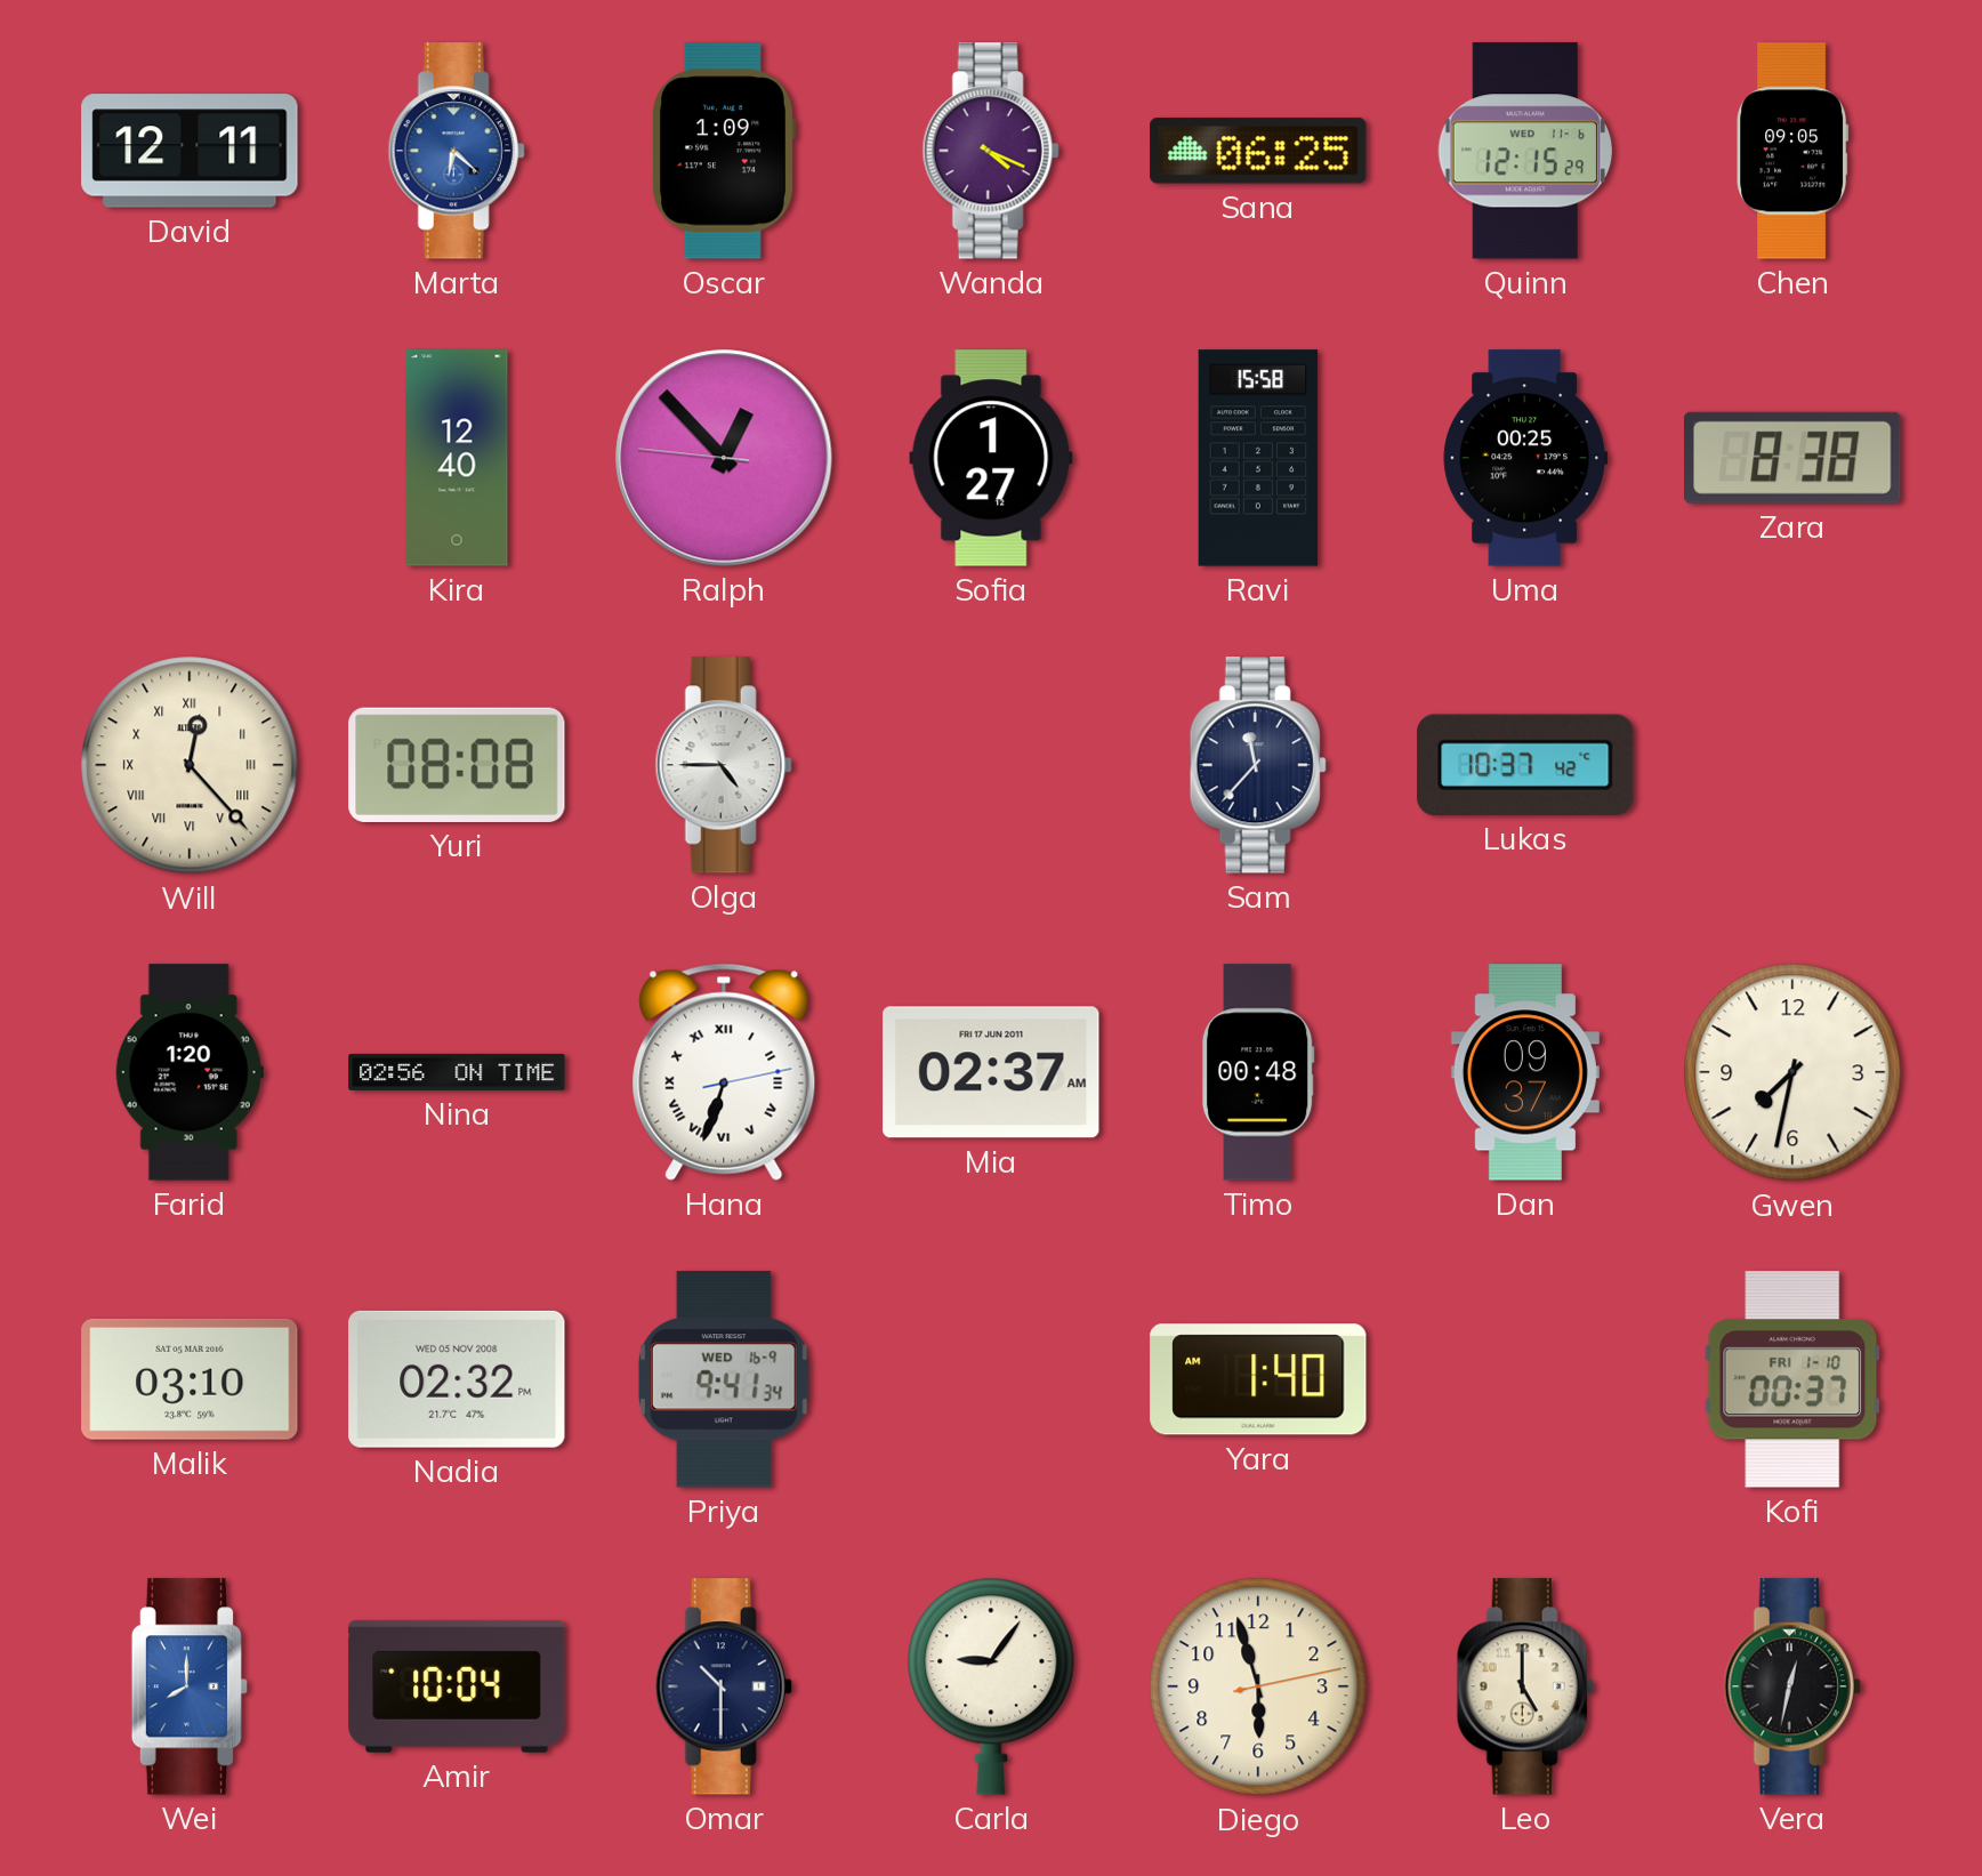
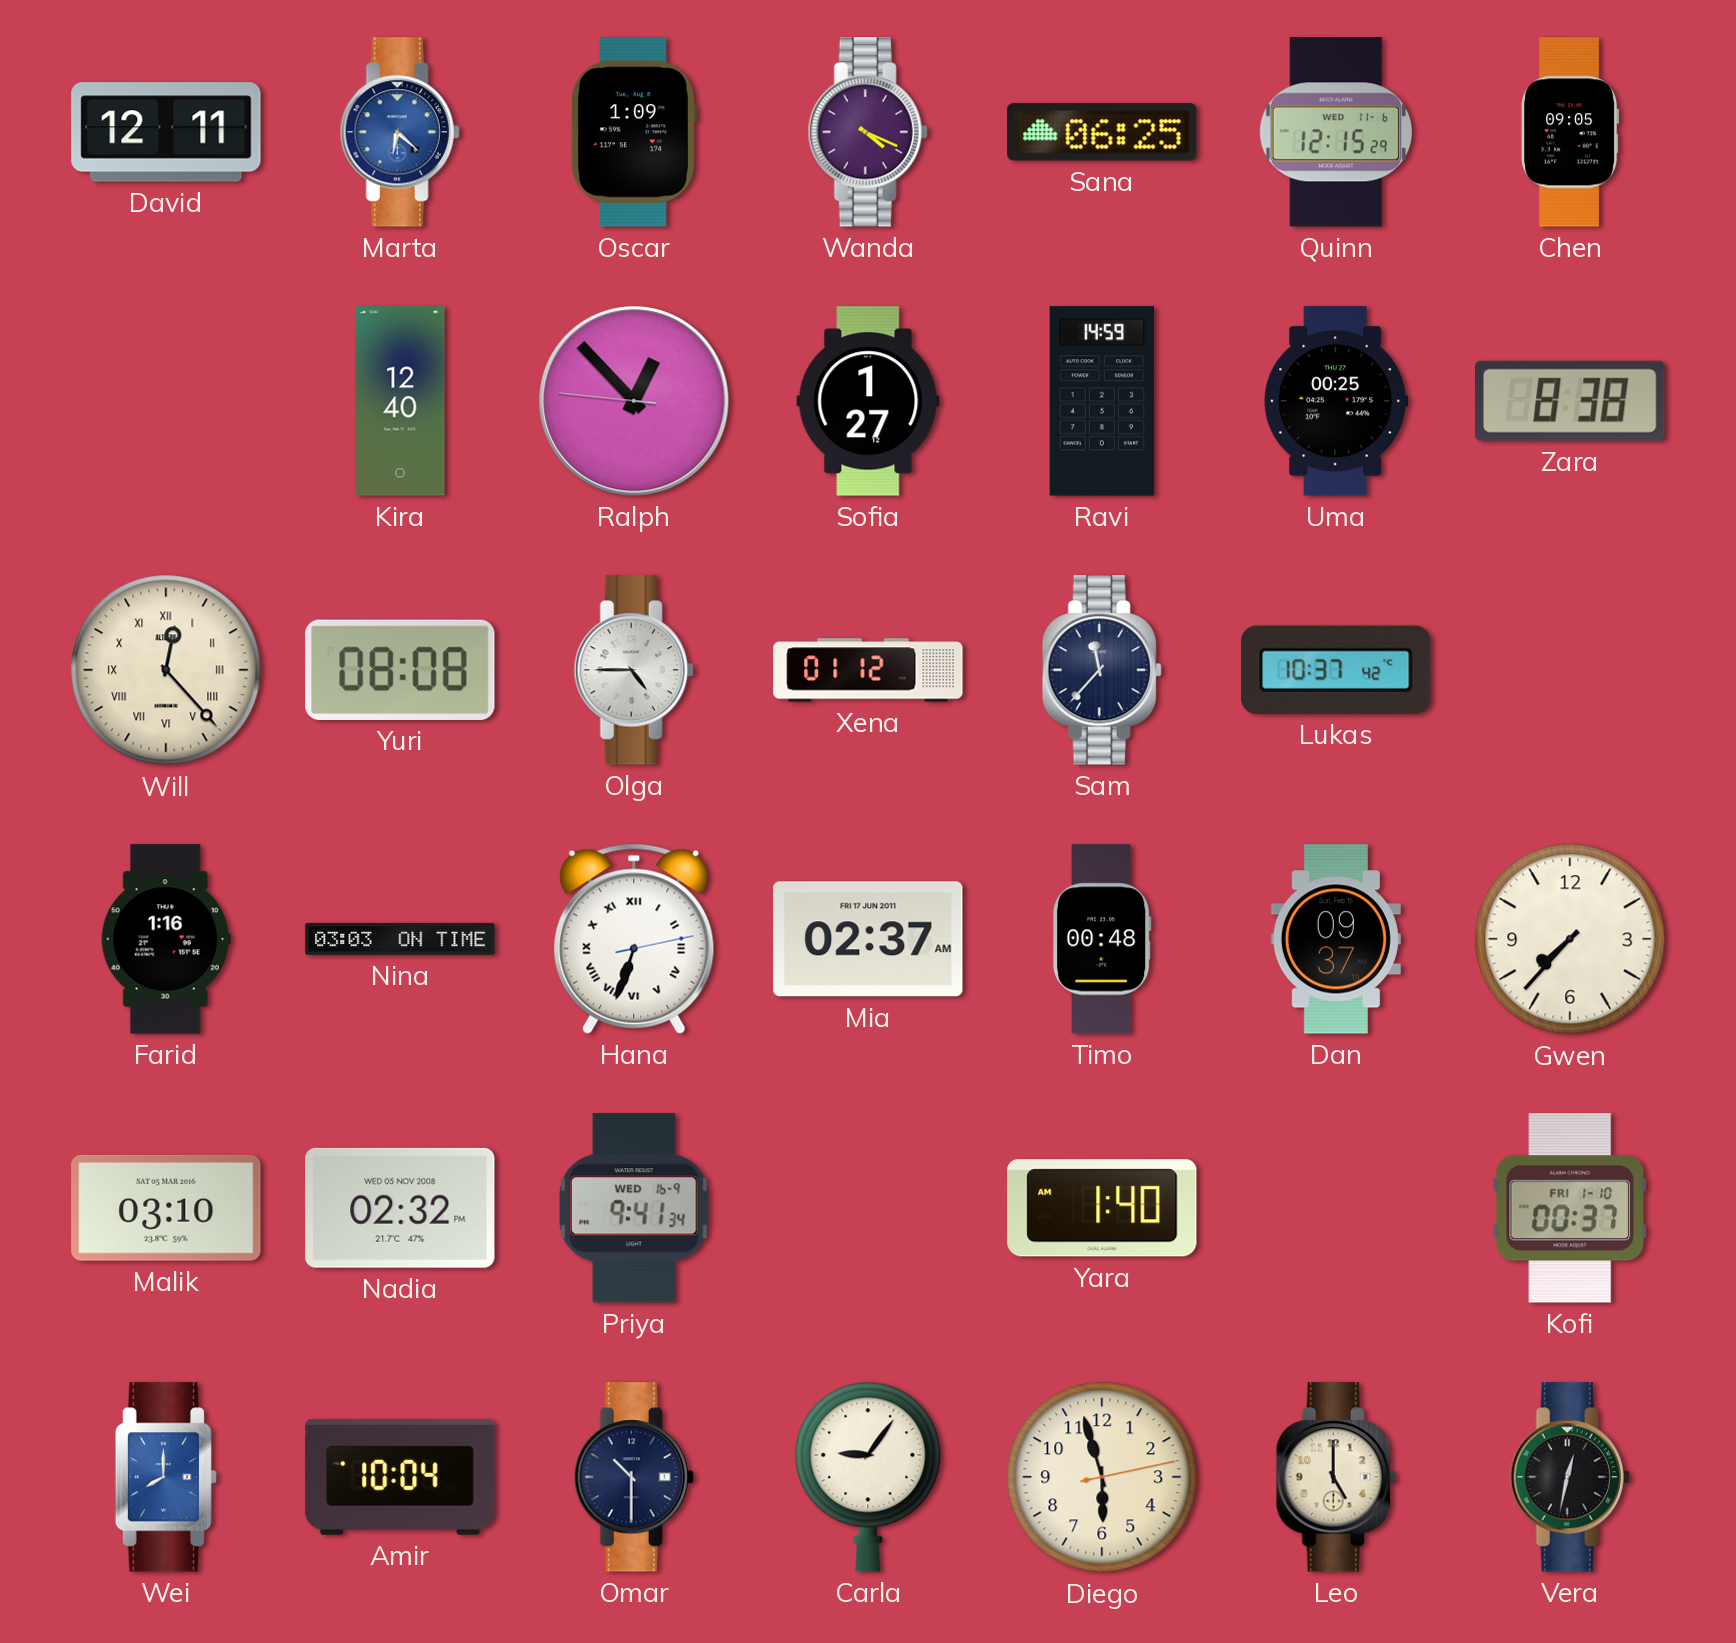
Ravi: 15:58 -> 14:59 (1102, 401)
Xena: none -> 01:12 (868, 670)
Farid: 1:20 -> 1:16 (166, 939)
Nina: 02:56 -> 03:03 (400, 939)
Gwen: 7:32 -> 7:37 (1570, 939)
